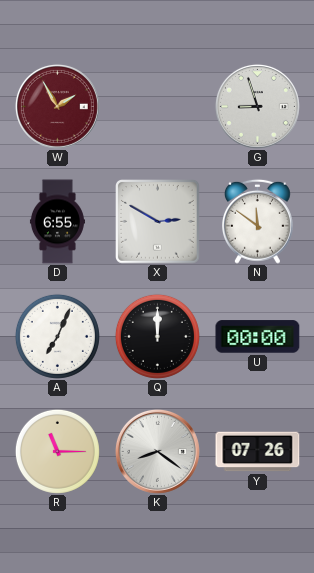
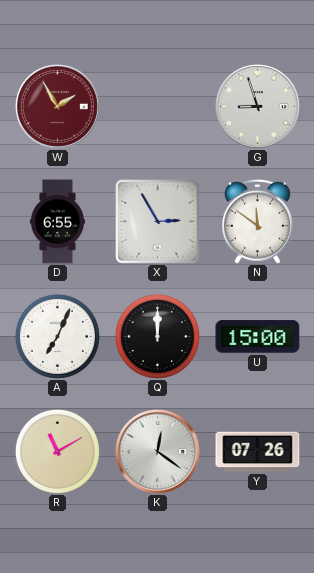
X: 2:50 -> 2:55 (158, 222)
U: 00:00 -> 15:00 (258, 337)
R: 11:15 -> 11:10 (57, 451)
K: 8:21 -> 12:21 (157, 451)
